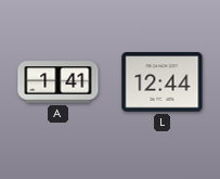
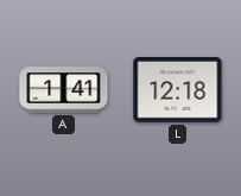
L: 12:44 -> 12:18 (178, 90)
